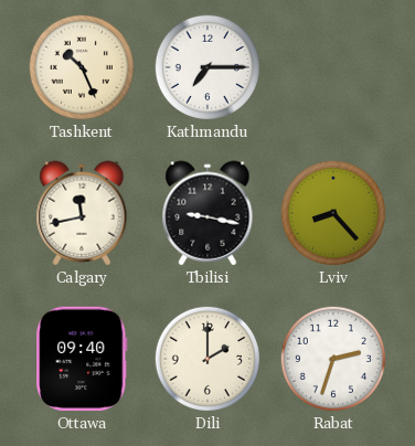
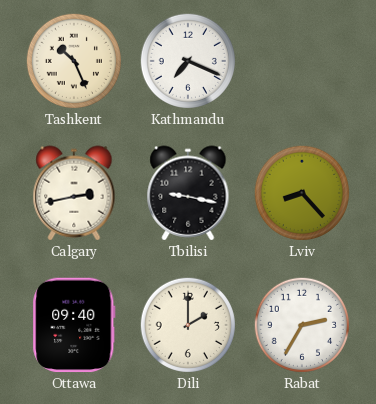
Kathmandu: 7:15 -> 7:19 (187, 61)
Calgary: 11:43 -> 2:43 (74, 193)
Rabat: 2:33 -> 2:35 (301, 325)
